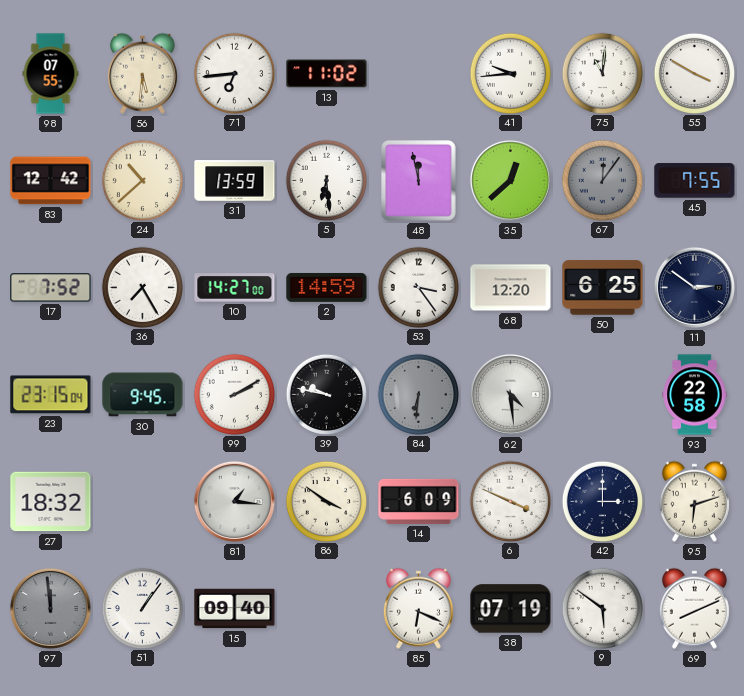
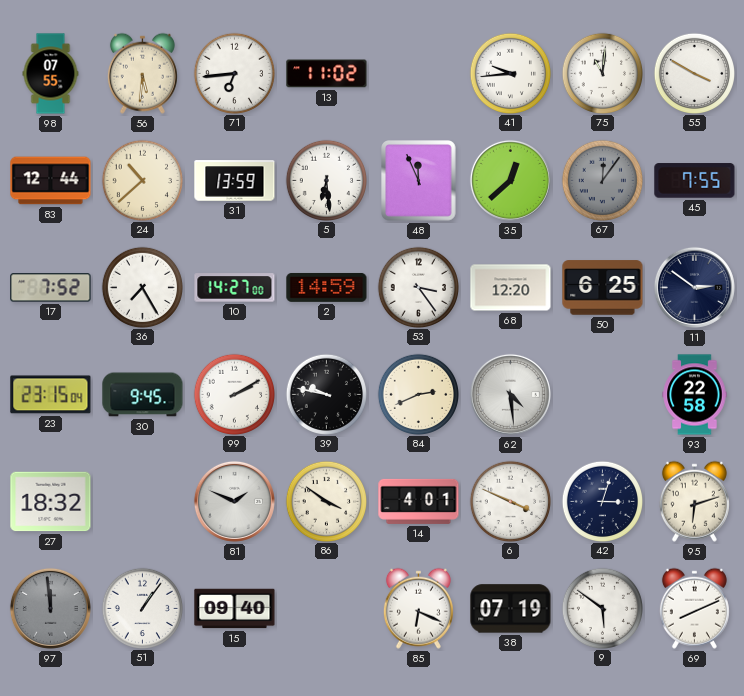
83: 12:42 -> 12:44 (51, 181)
48: 11:58 -> 11:56 (419, 181)
84: 6:31 -> 2:41 (418, 394)
84 dial: grey -> cream (418, 394)
81: 1:16 -> 1:49 (234, 501)
14: 6:09 -> 4:01 (419, 501)
42: 3:00 -> 3:03 (602, 501)
